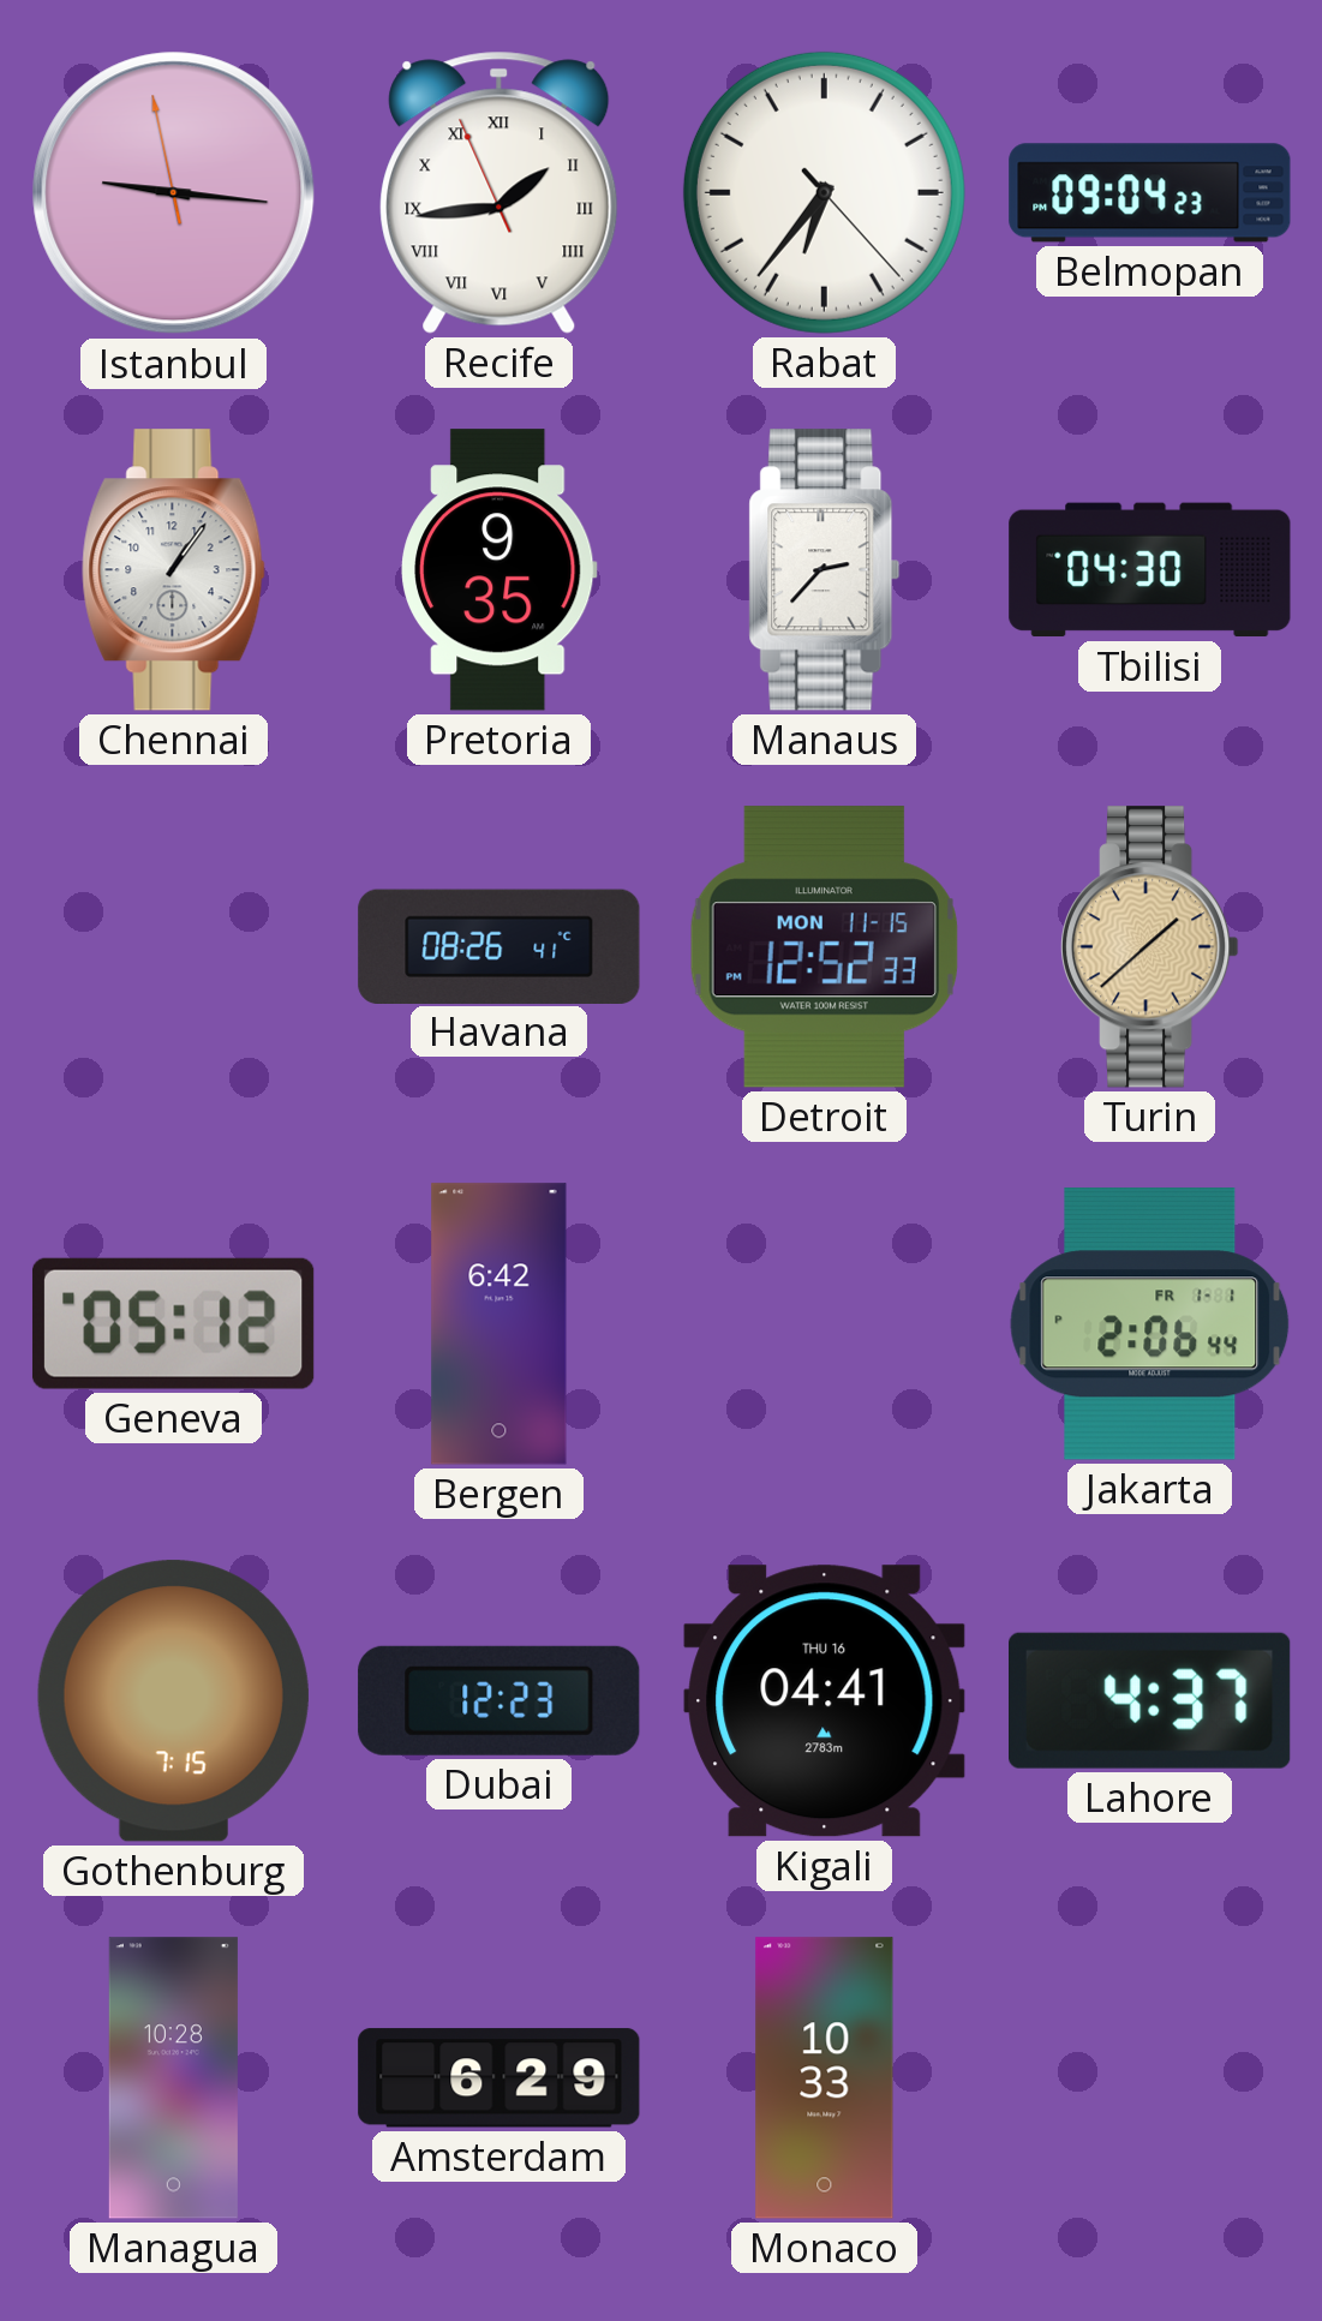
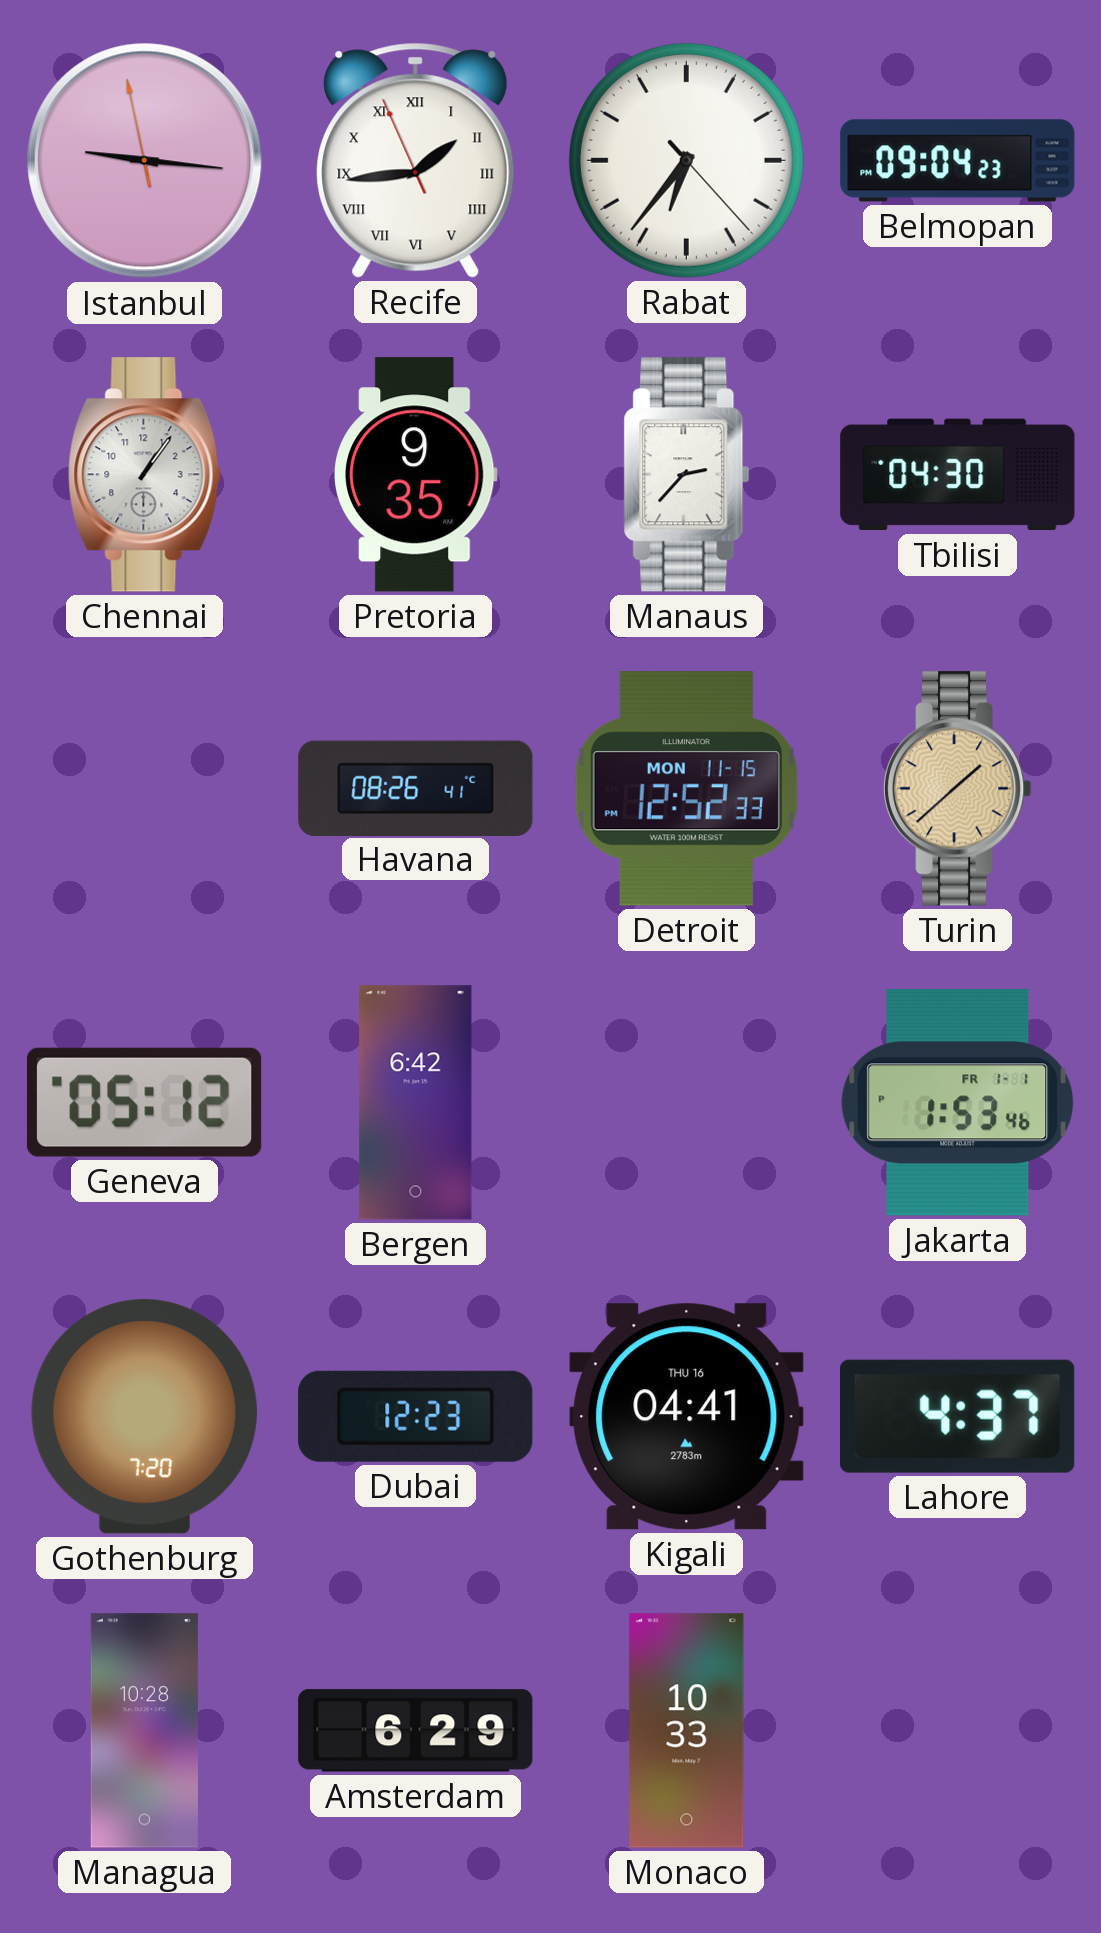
Jakarta: 2:06 -> 1:53 (958, 1103)
Gothenburg: 7:15 -> 7:20 (144, 1417)
